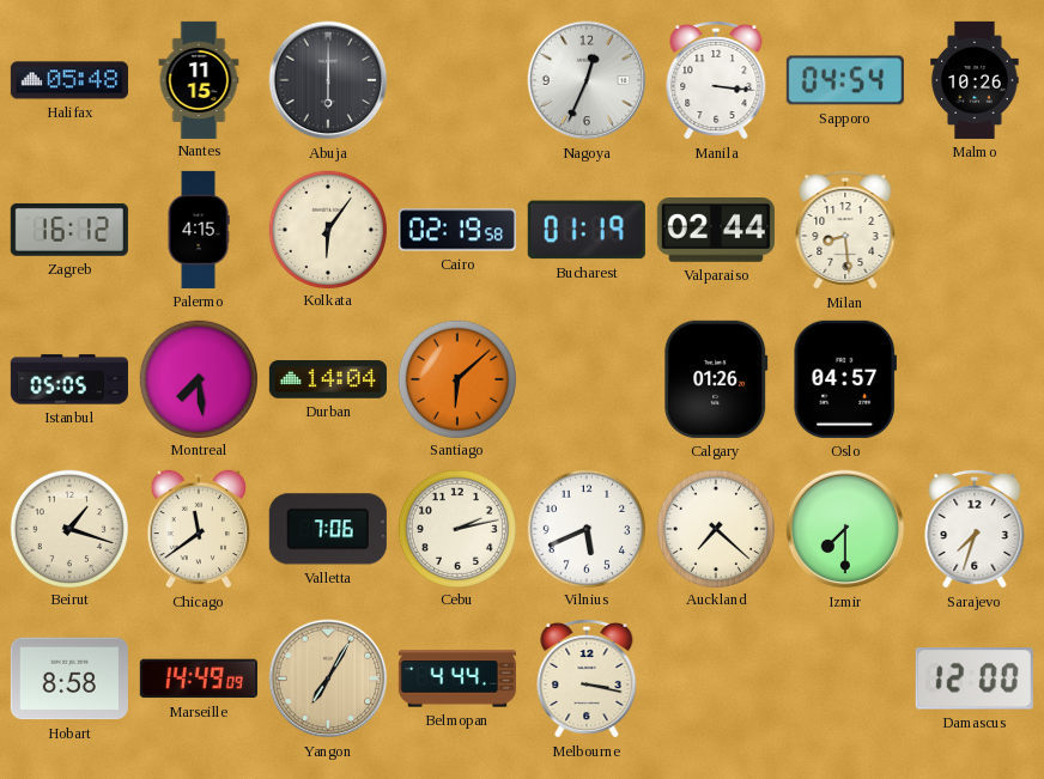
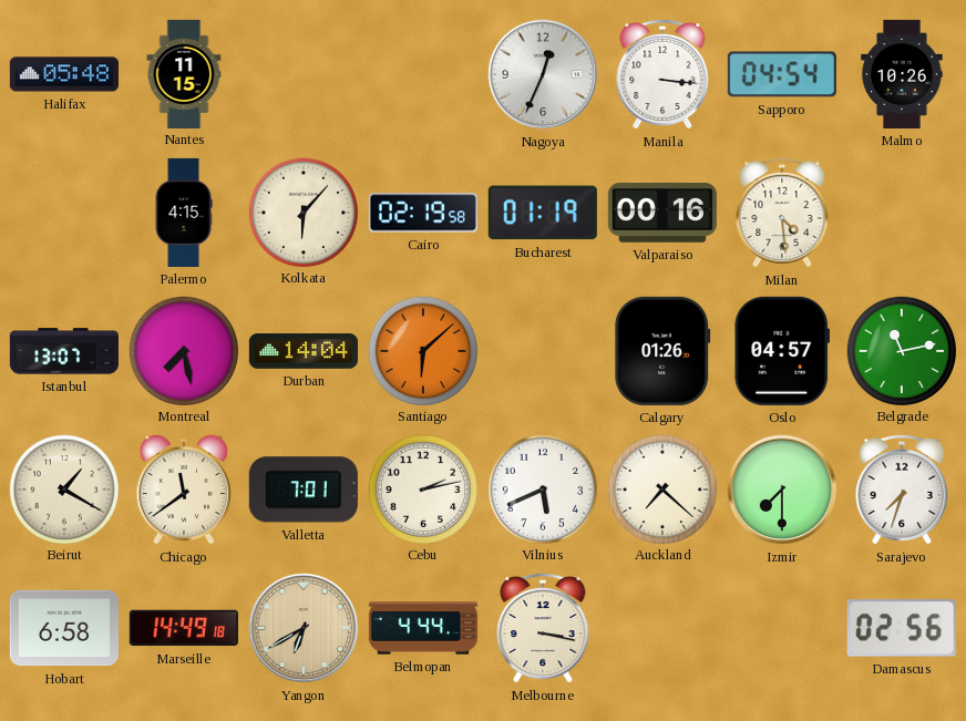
Abuja: 6:00 -> none (328, 80)
Zagreb: 16:12 -> none (69, 230)
Kolkata: 6:06 -> 6:07 (302, 212)
Valparaiso: 02:44 -> 00:16 (662, 214)
Milan: 8:29 -> 4:29 (782, 213)
Istanbul: 05:05 -> 13:07 (64, 351)
Montreal: 7:29 -> 7:28 (183, 350)
Belgrade: none -> 11:13 (901, 350)
Beirut: 1:18 -> 1:20 (63, 488)
Valletta: 7:06 -> 7:01 (304, 490)
Hobart: 8:58 -> 6:58 (64, 628)
Marseille: 14:49:09 -> 14:49:18 (184, 628)
Yangon: 7:05 -> 6:40 (304, 628)
Damascus: 12:00 -> 02:56 (902, 628)
